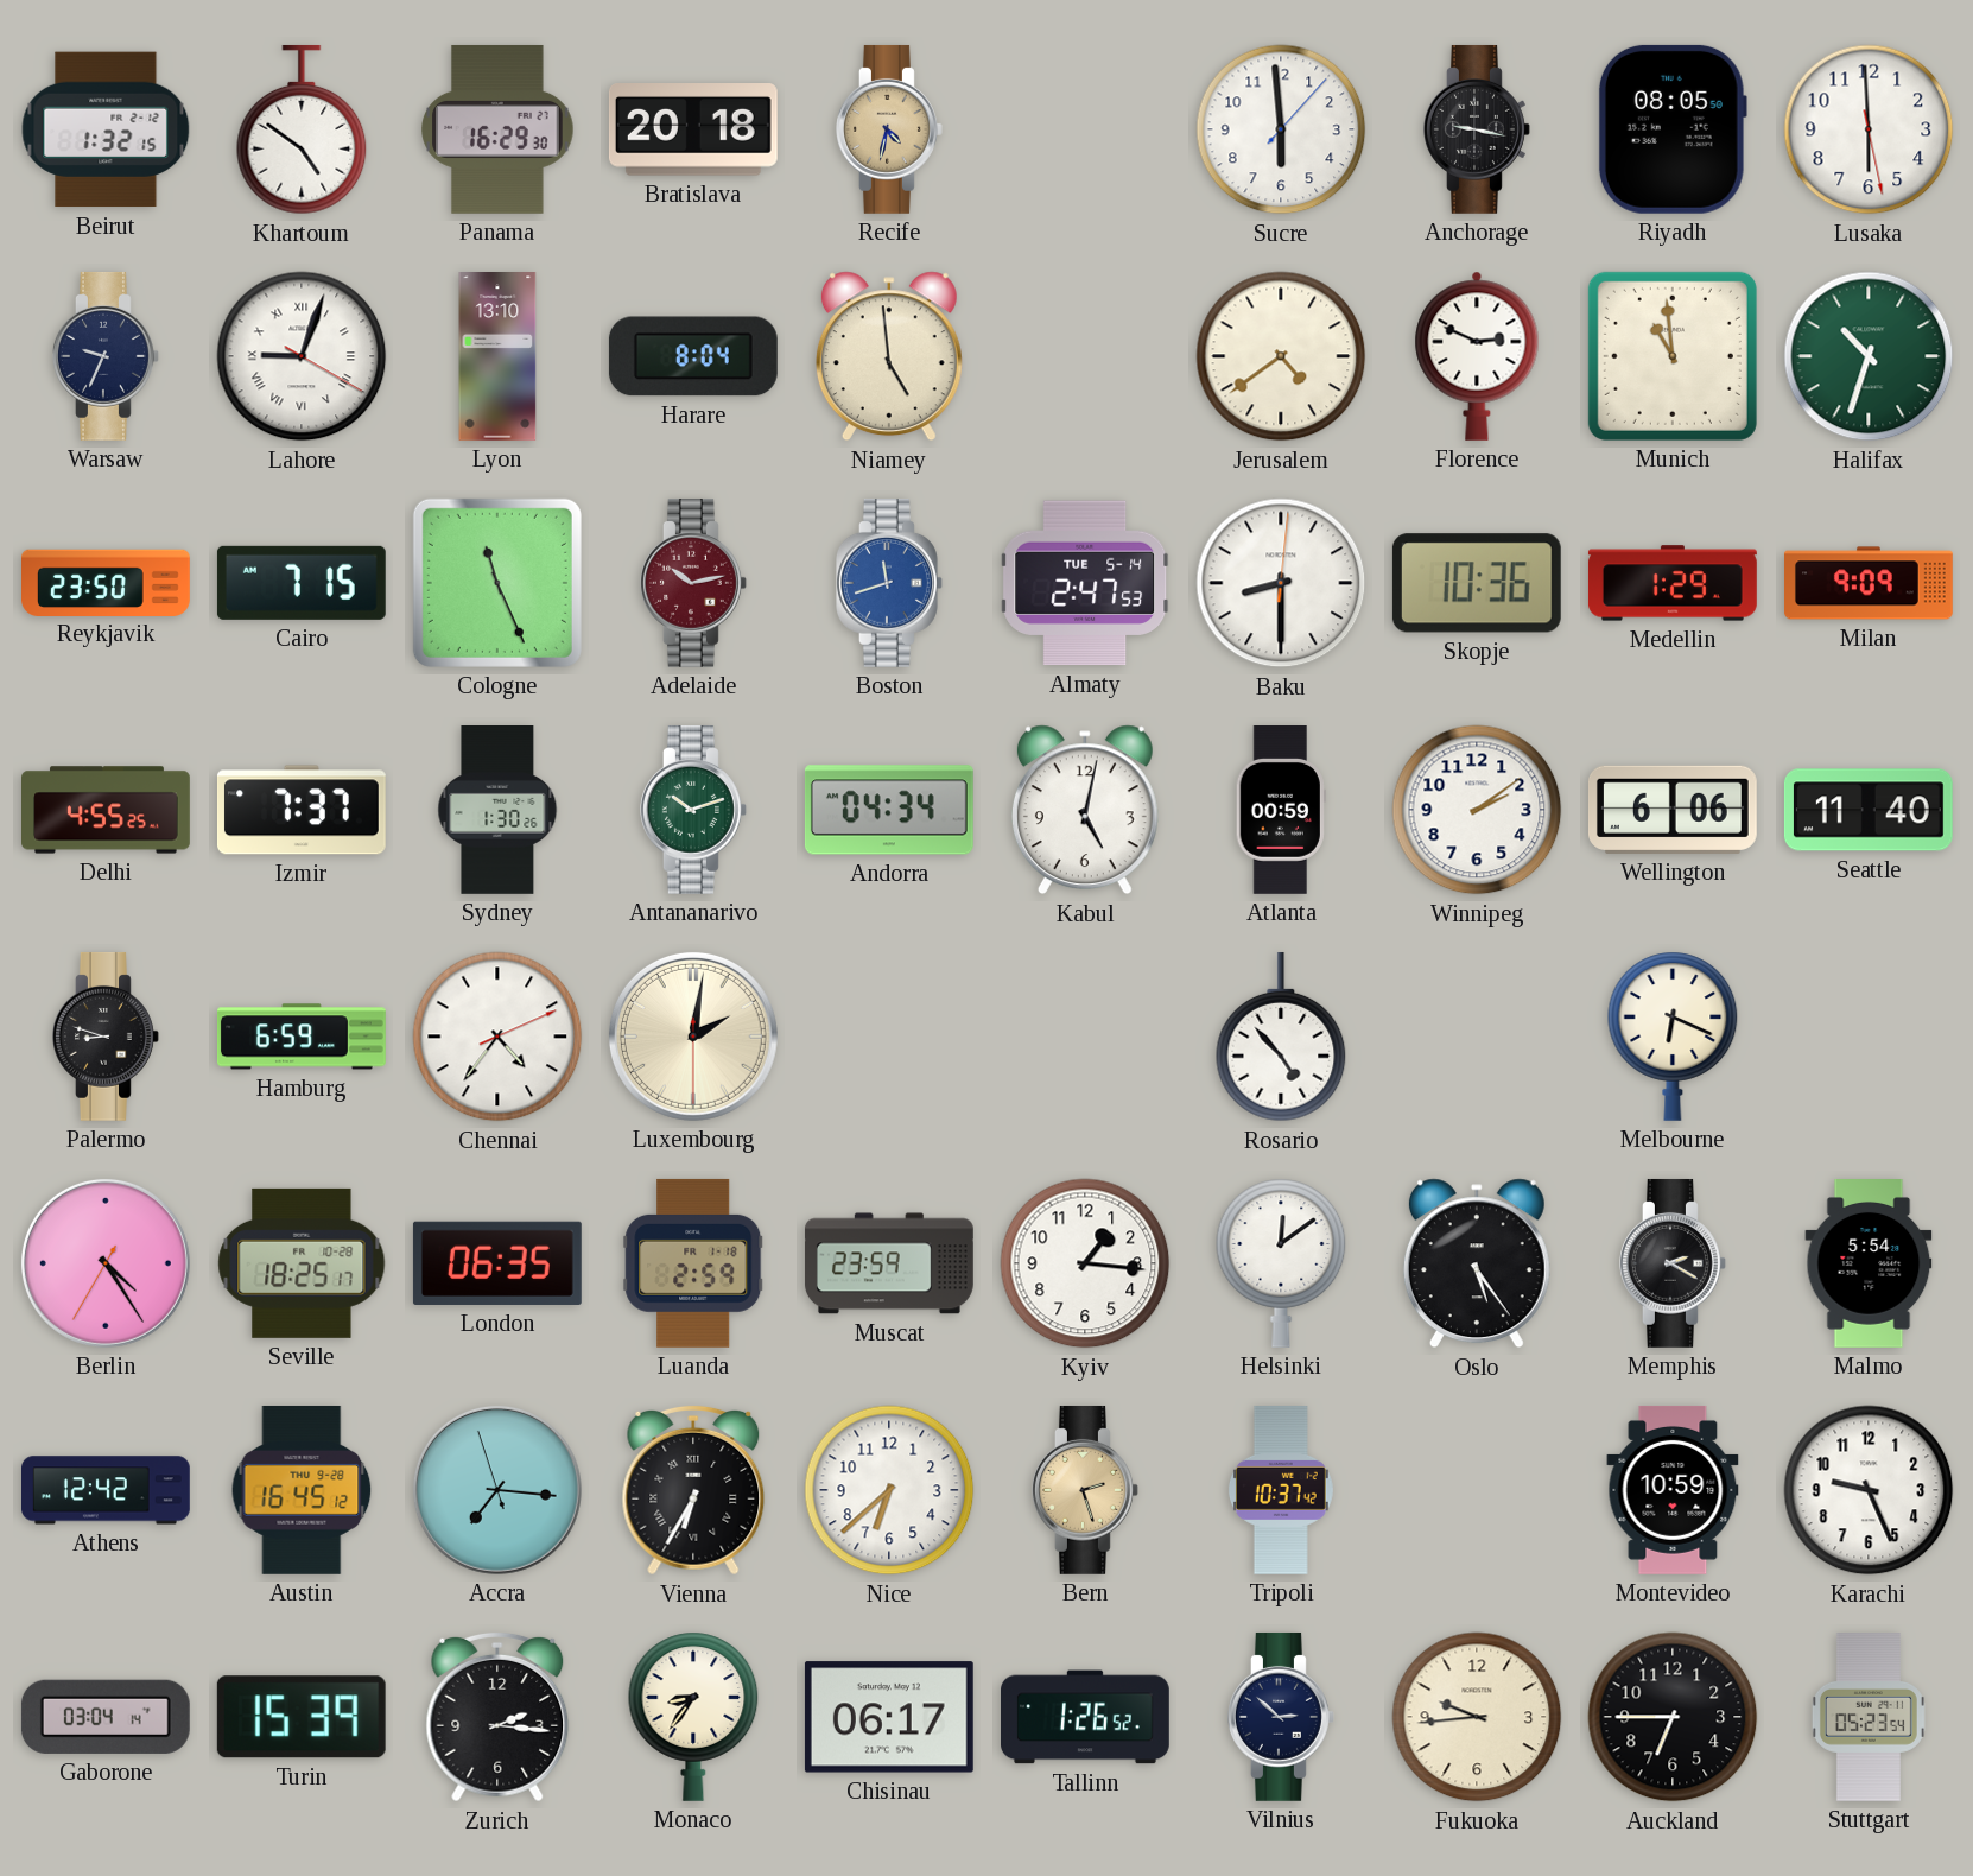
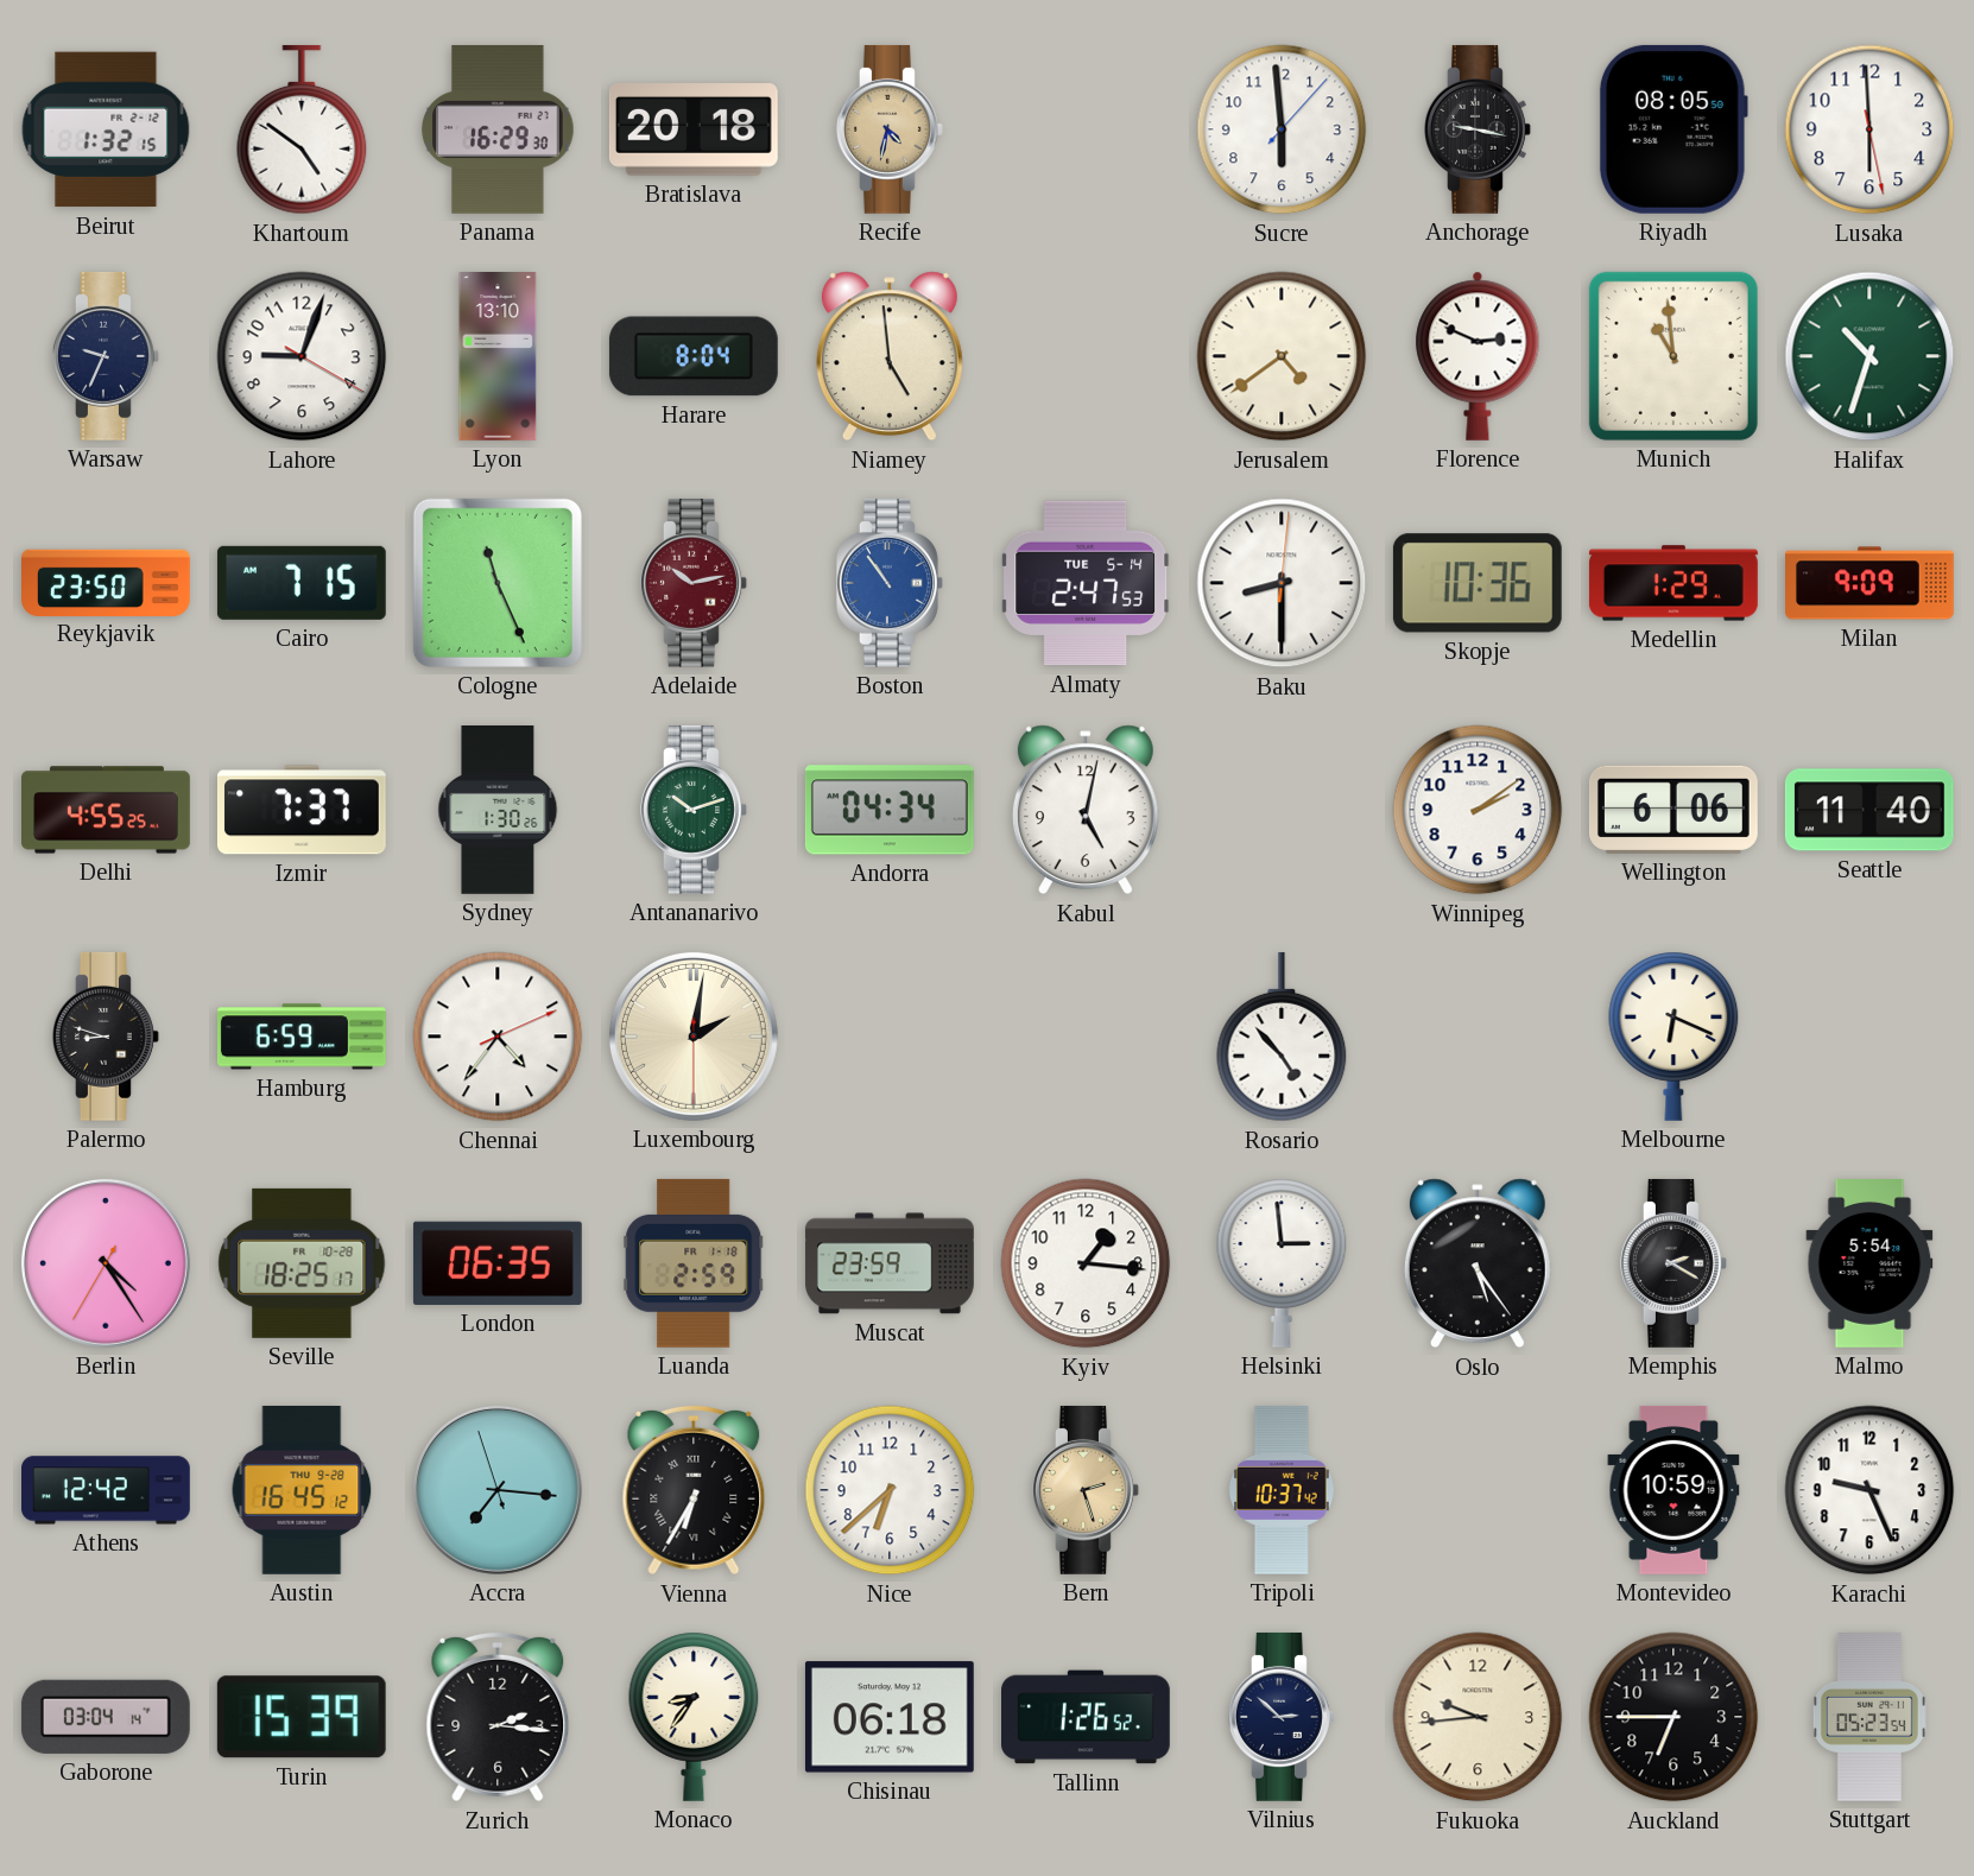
Lahore numerals: Roman -> Arabic (302, 356)
Boston: 11:42 -> 10:54 (891, 583)
Atlanta: 00:59 -> none (1281, 811)
Helsinki: 12:09 -> 2:59 (1282, 1263)
Chisinau: 06:17 -> 06:18 (890, 1717)
